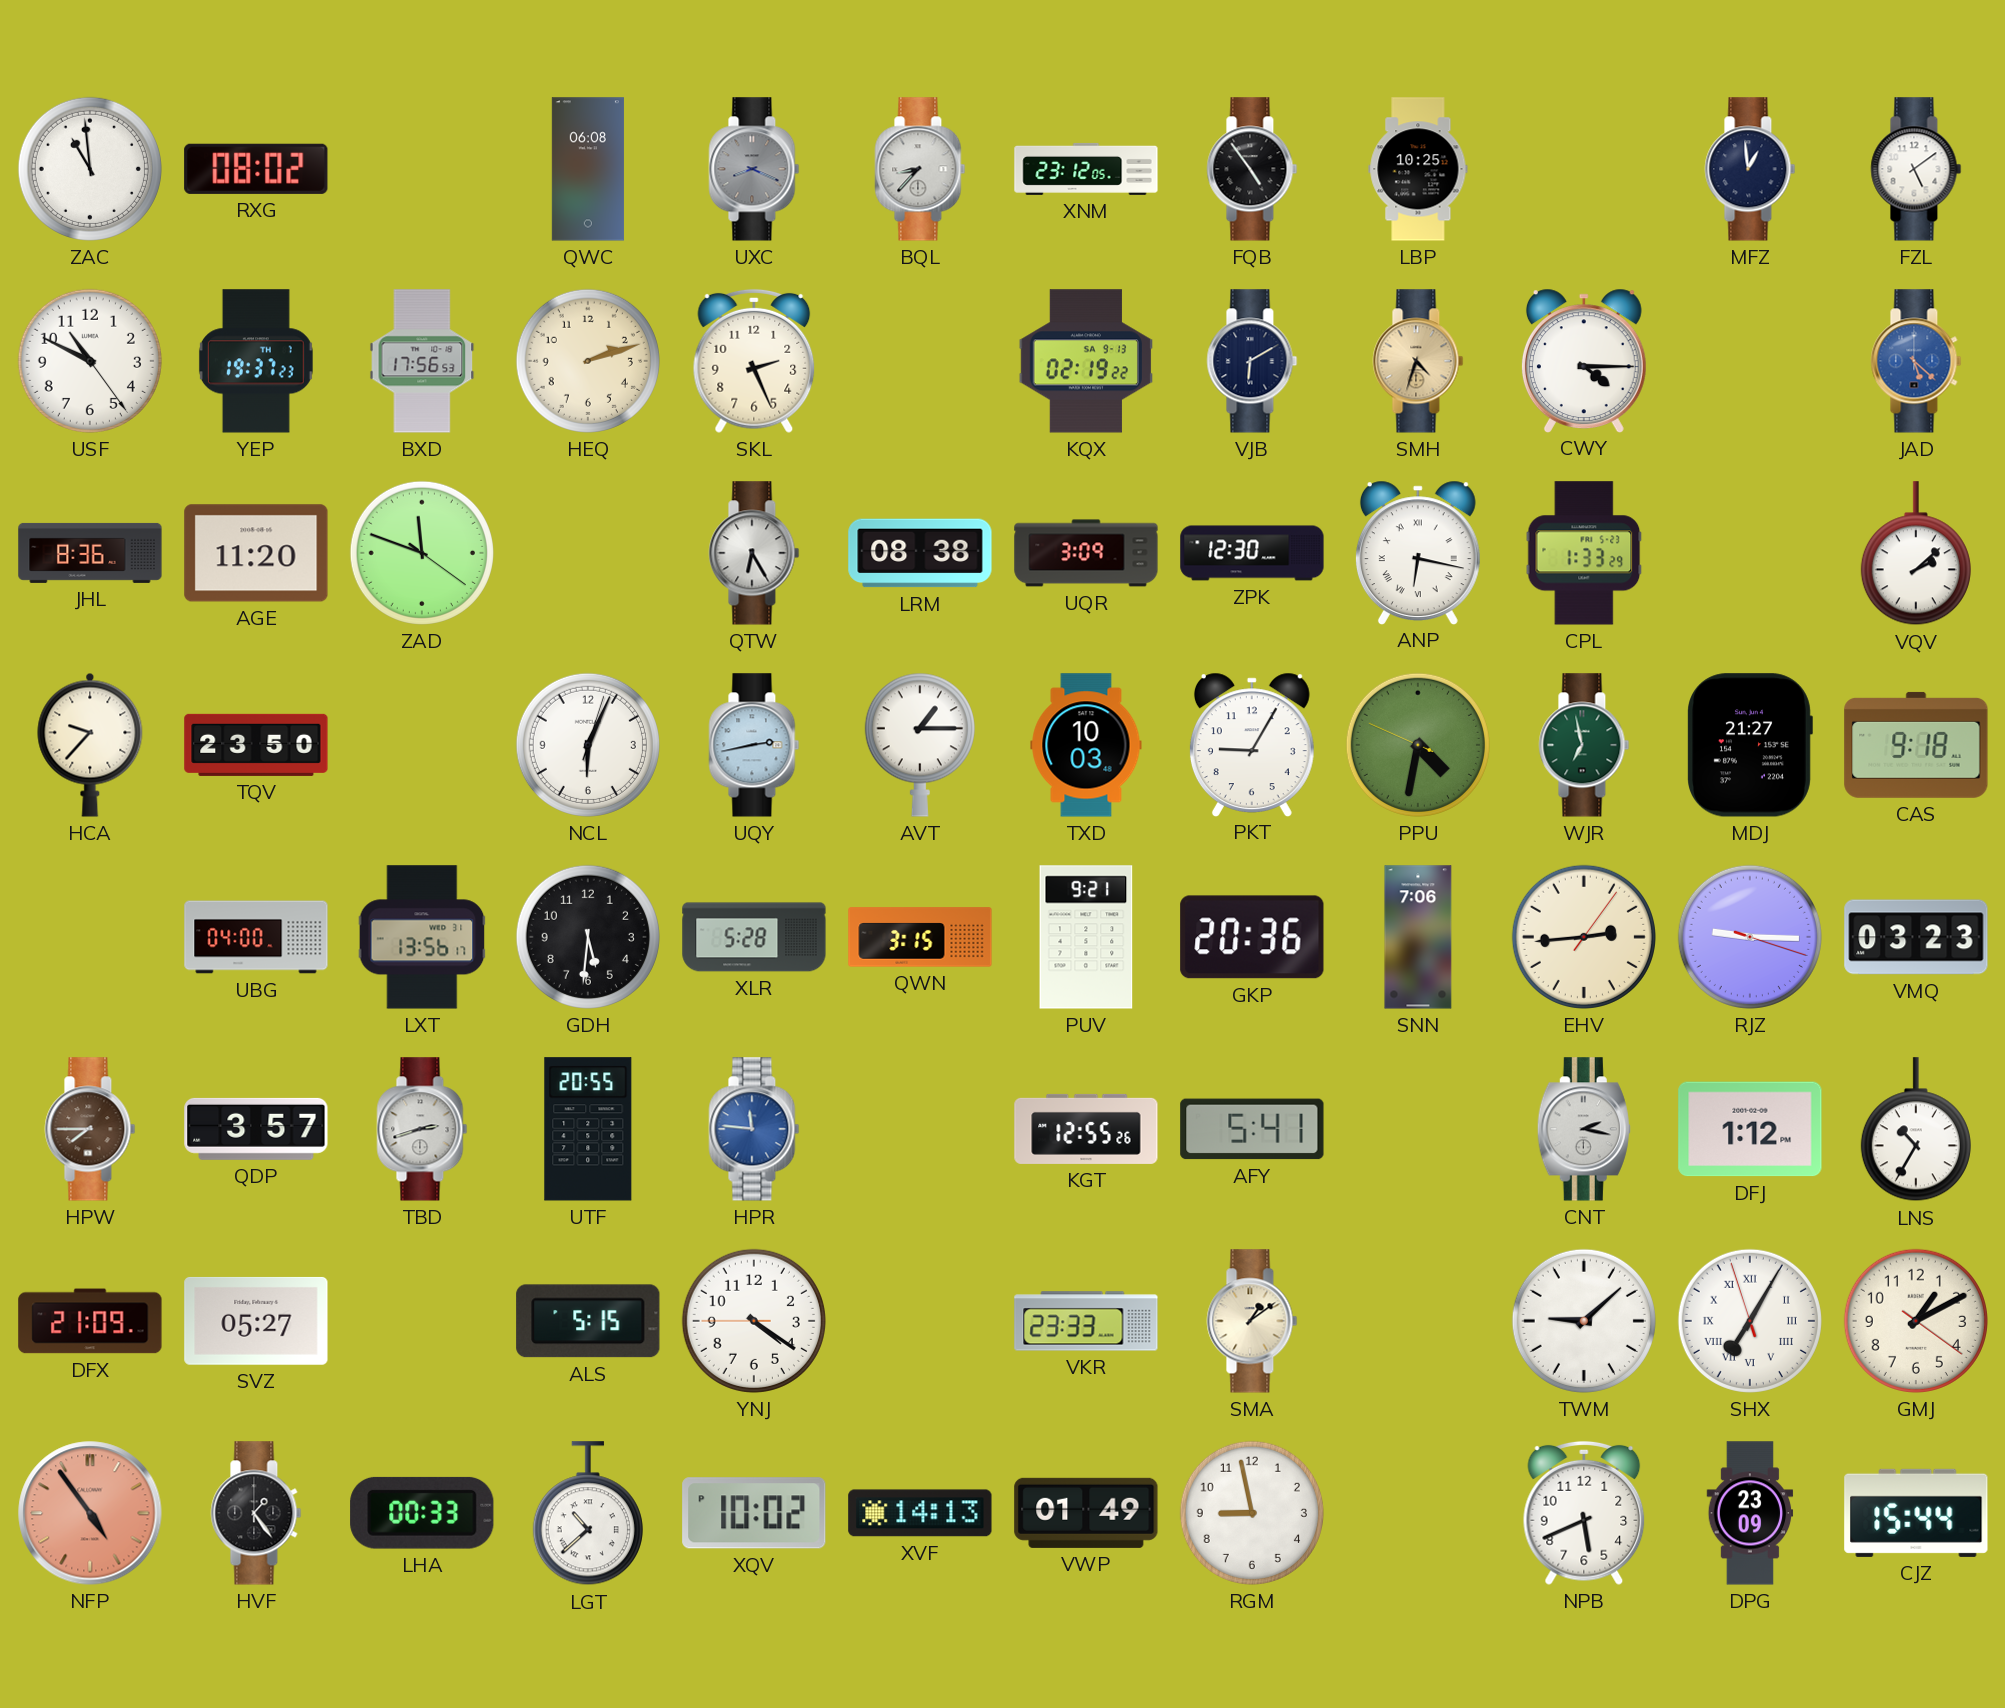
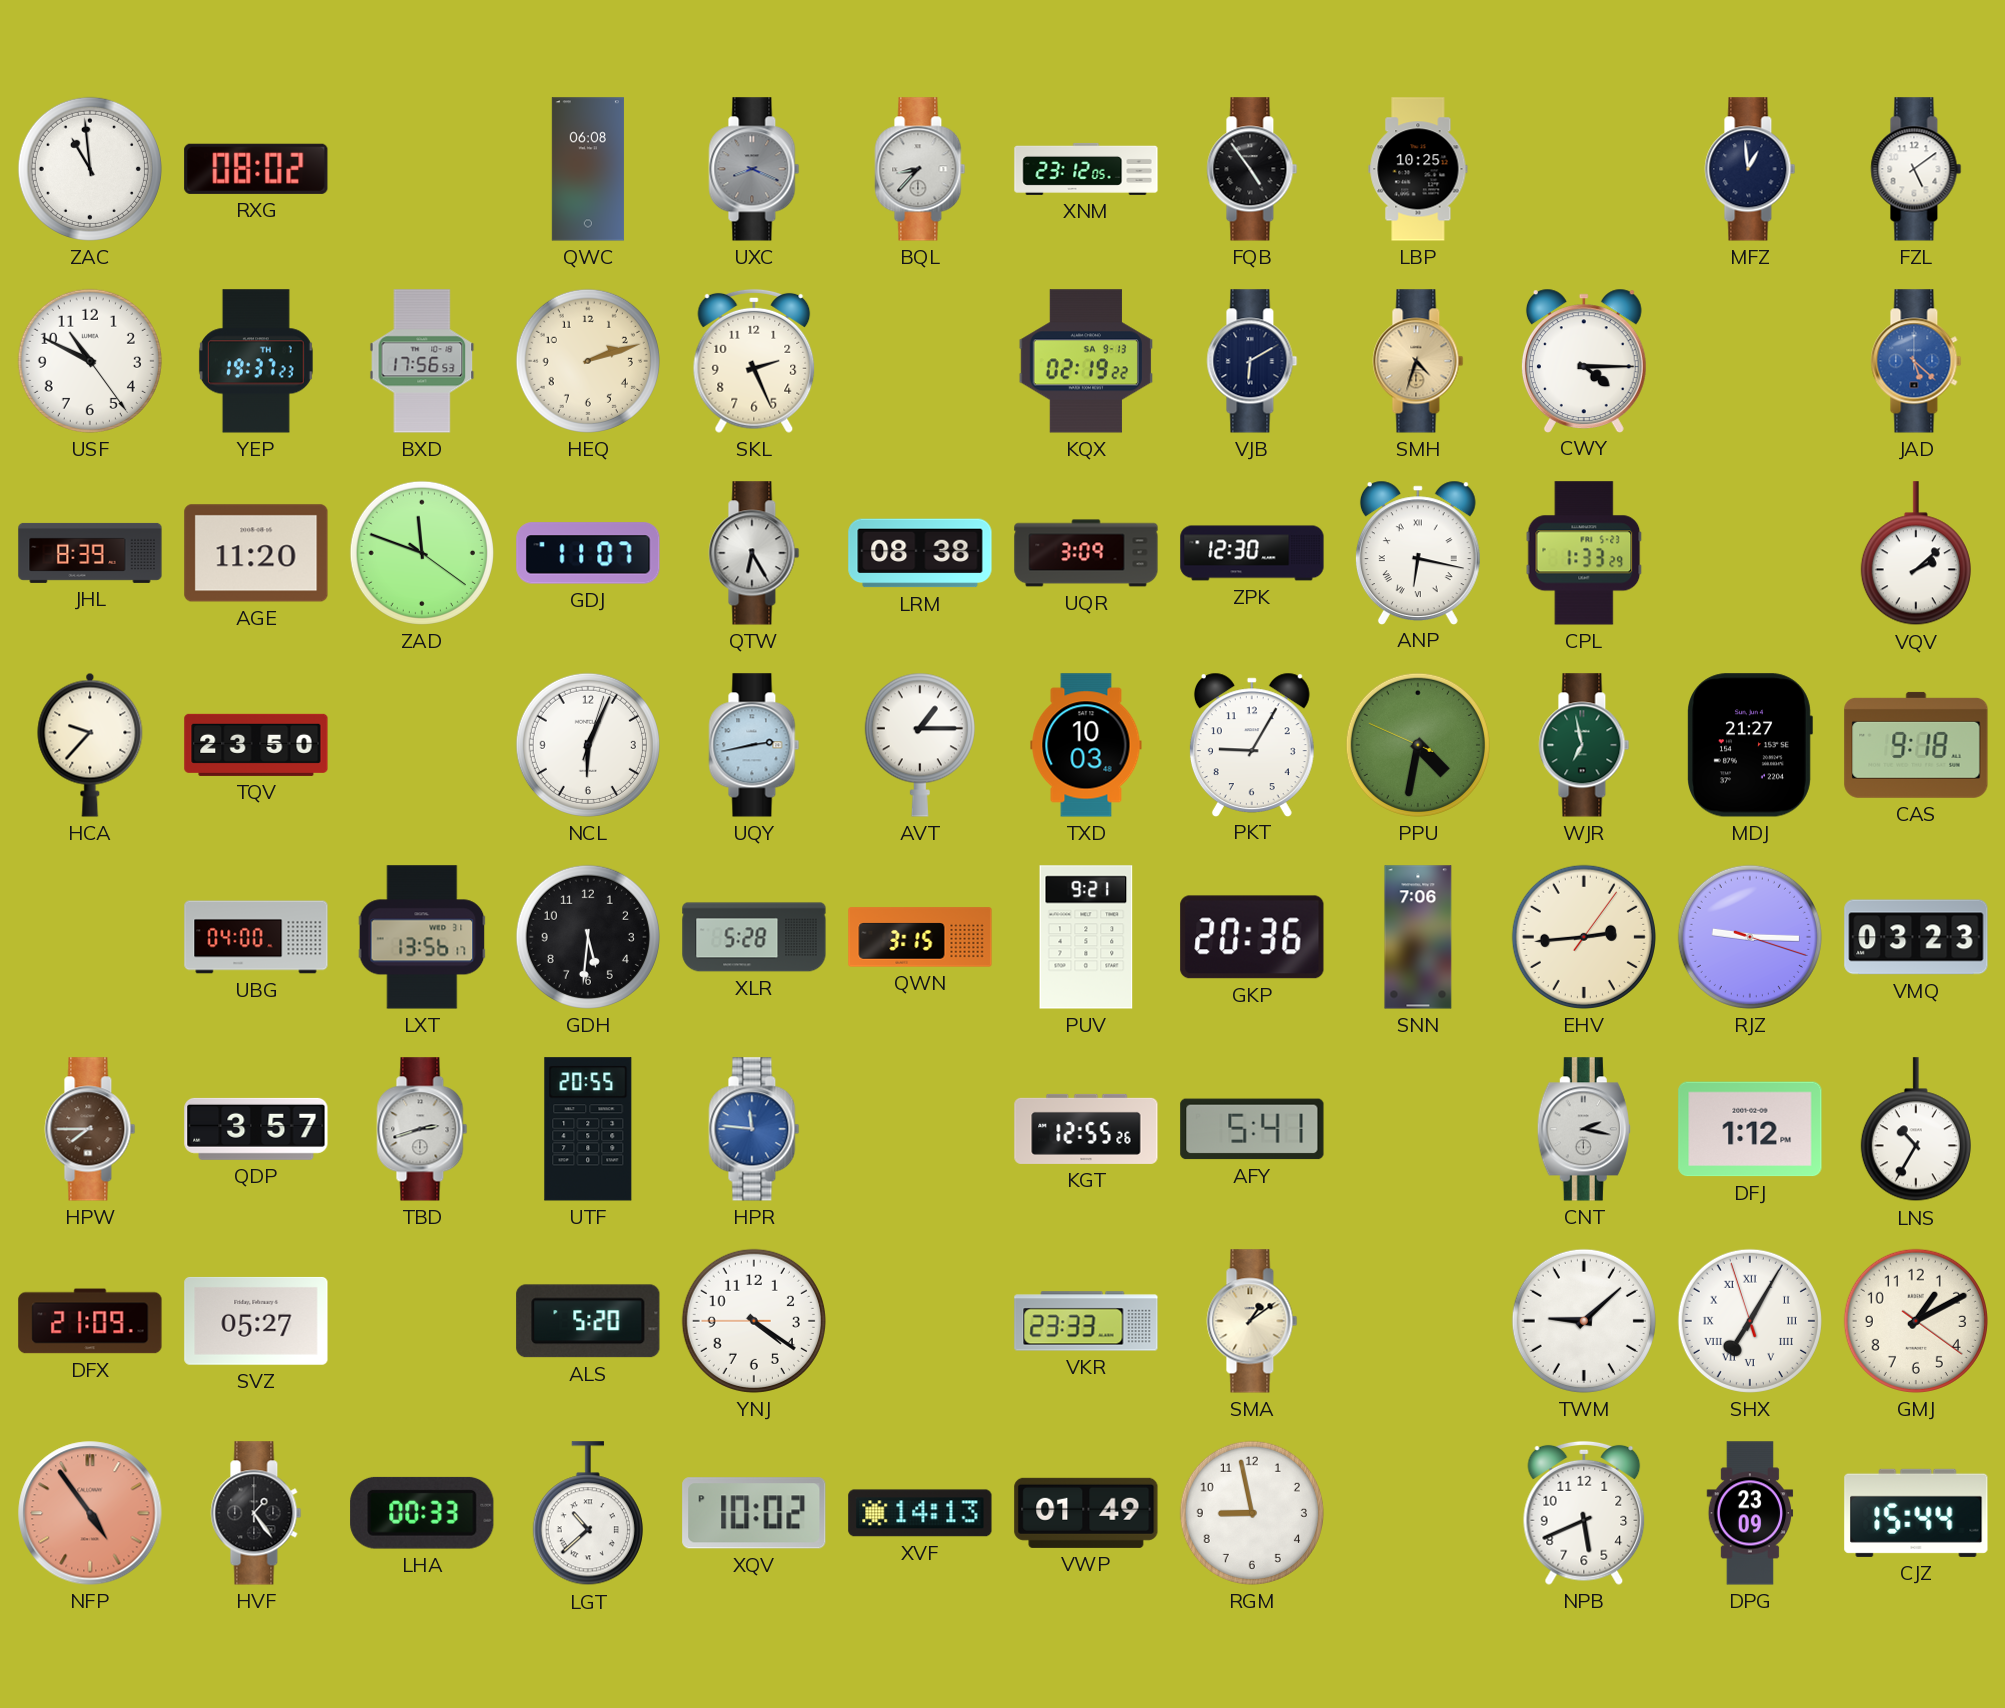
JHL: 8:36 -> 8:39 (90, 553)
GDJ: none -> 11:07 (588, 553)
ALS: 5:15 -> 5:20 (588, 1321)
